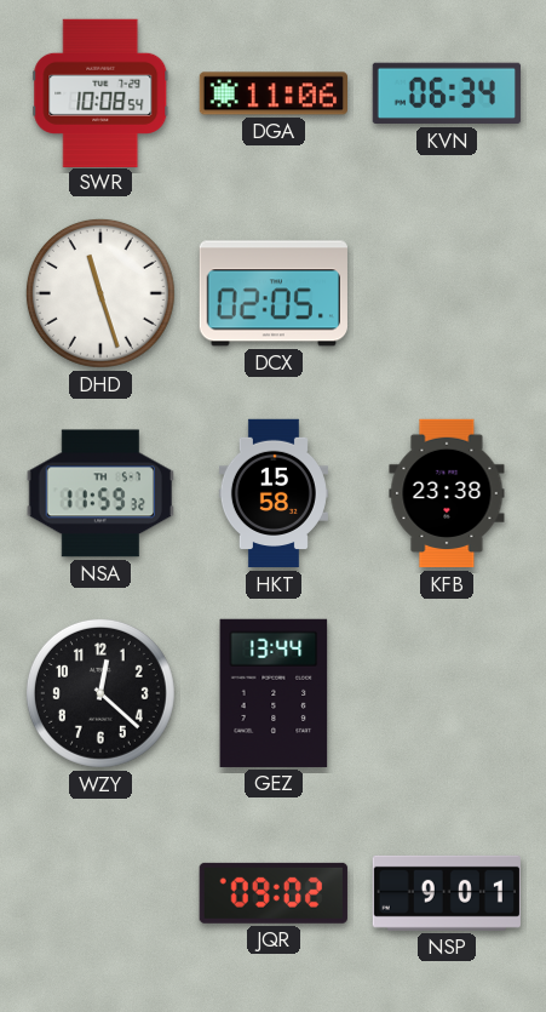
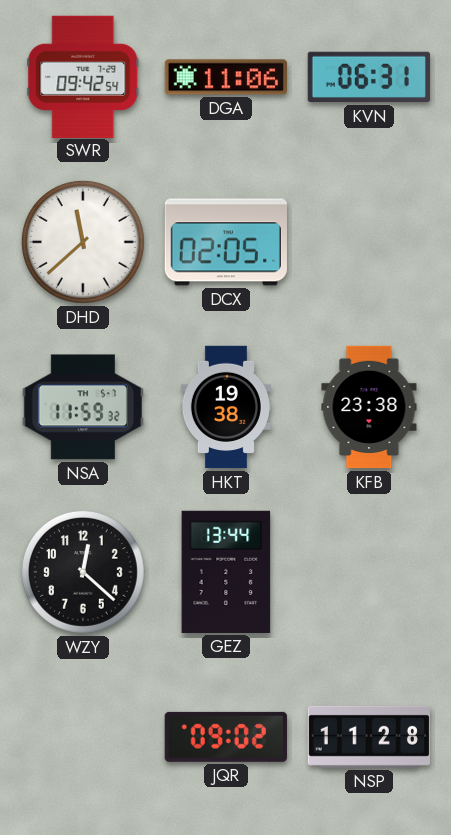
SWR: 10:08 -> 09:42 (83, 76)
KVN: 06:34 -> 06:31 (368, 77)
DHD: 11:27 -> 11:38 (83, 242)
HKT: 15:58 -> 19:38 (226, 407)
NSP: 9:01 -> 11:28 (369, 737)
